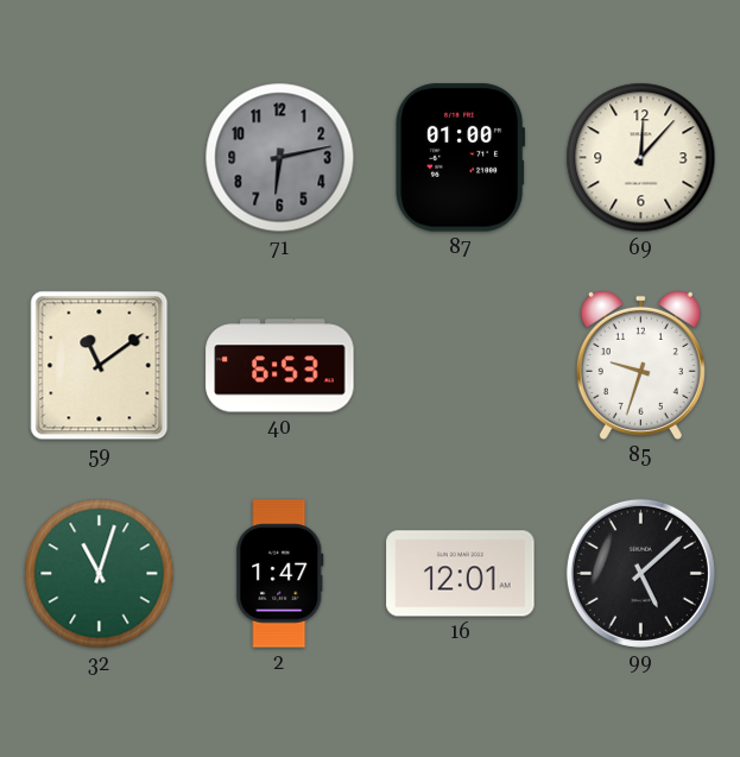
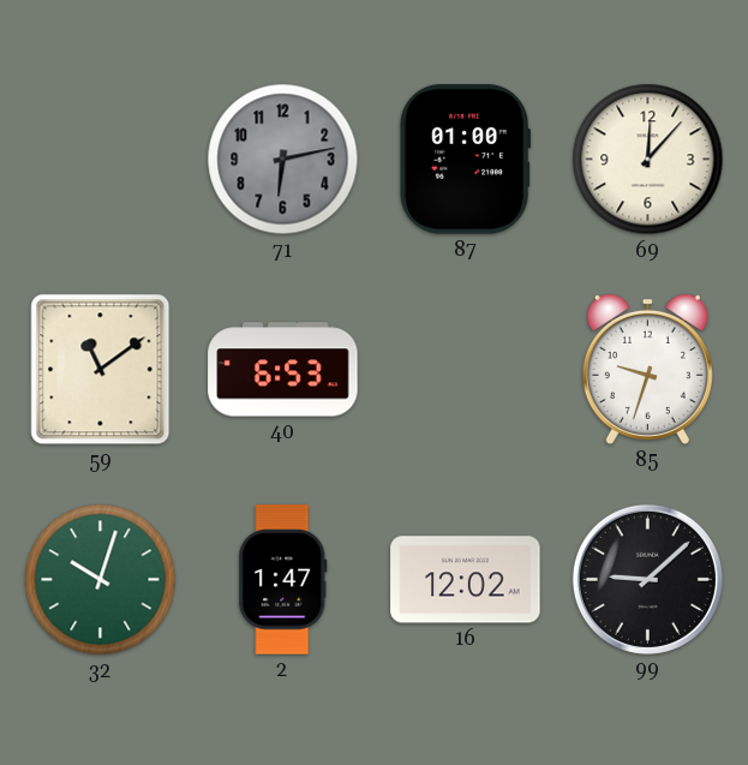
32: 11:03 -> 10:03 (101, 580)
16: 12:01 -> 12:02 (466, 580)
99: 5:08 -> 9:08 (647, 579)
